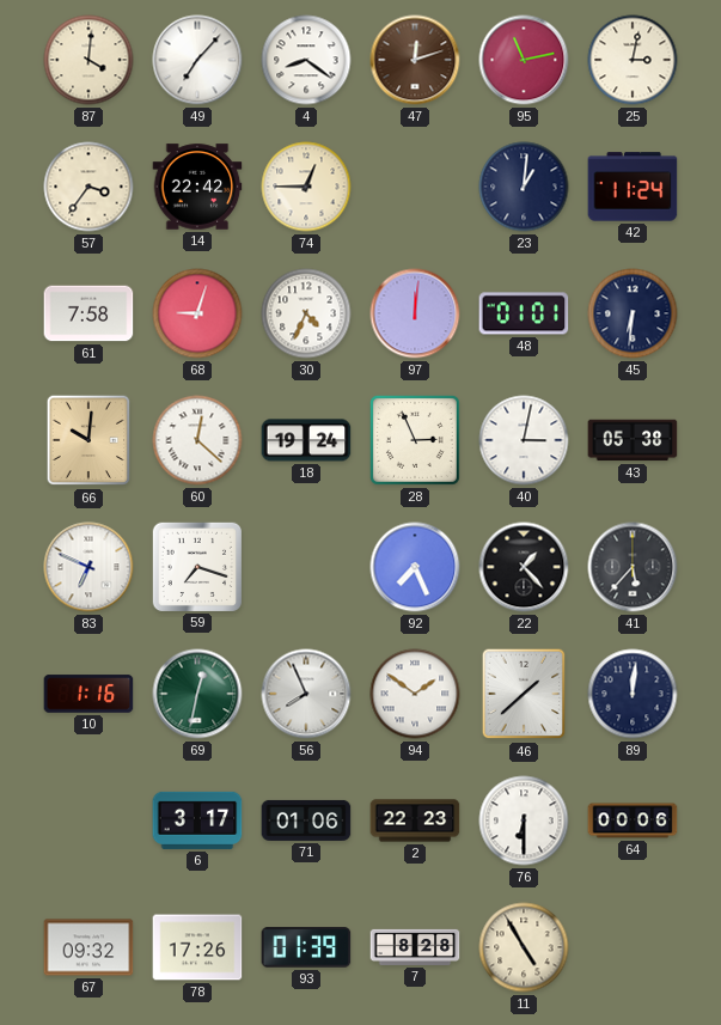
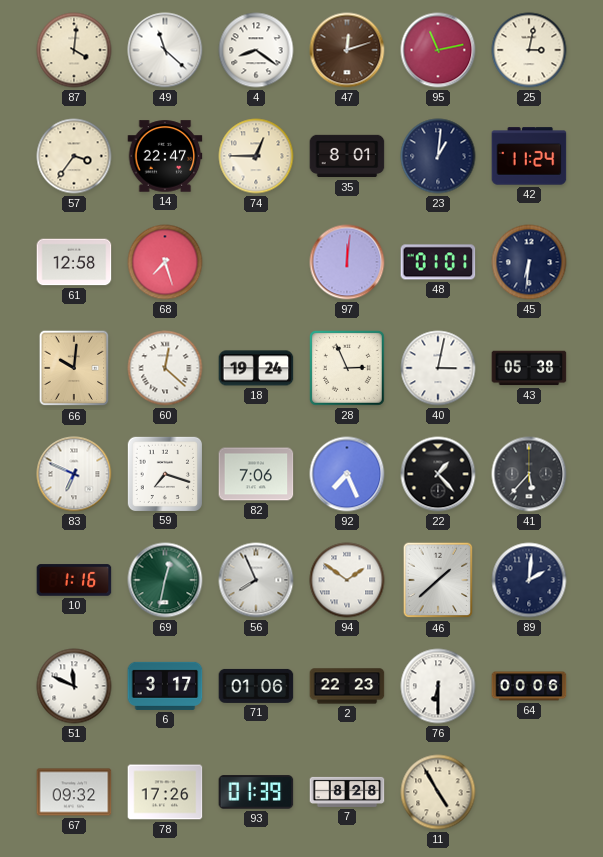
49: 7:07 -> 11:22 (165, 50)
14: 22:42 -> 22:47 (165, 156)
35: none -> 8:01 (347, 156)
61: 7:58 -> 12:58 (74, 262)
68: 9:03 -> 7:27 (165, 262)
30: 4:34 -> none (306, 313)
82: none -> 7:06 (256, 474)
89: 12:01 -> 2:01 (529, 580)
51: none -> 11:49 (74, 686)
